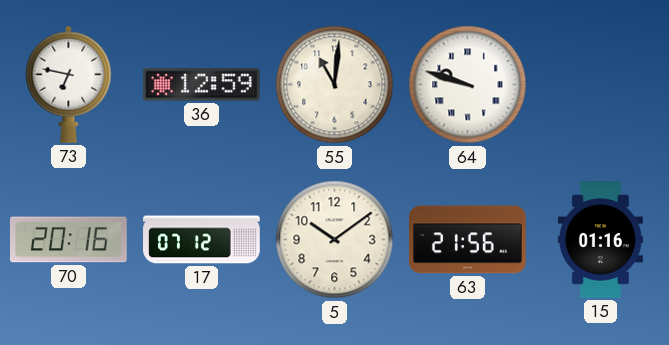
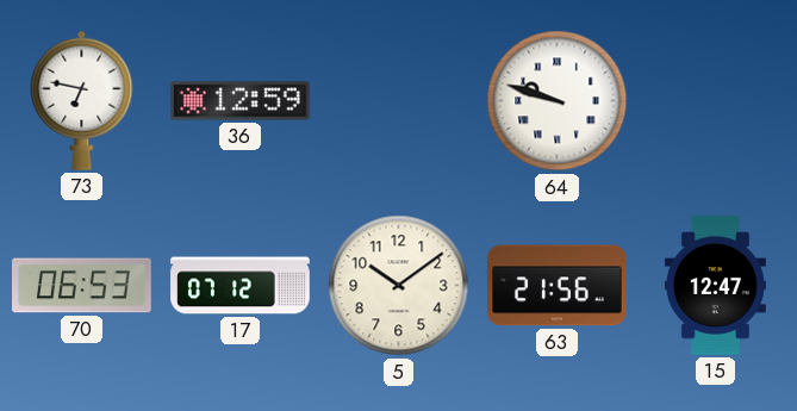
55: 11:01 -> none (335, 85)
70: 20:16 -> 06:53 (82, 286)
15: 01:16 -> 12:47 (715, 286)
